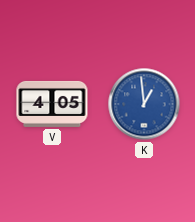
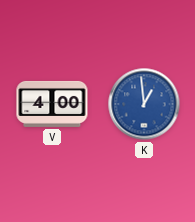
V: 4:05 -> 4:00 (52, 104)
